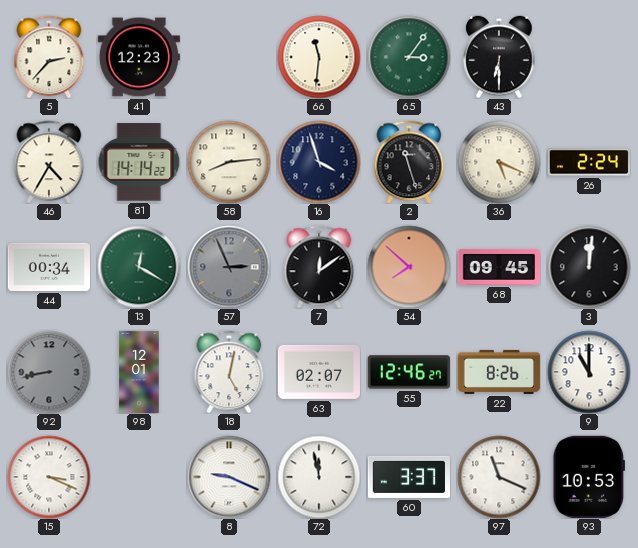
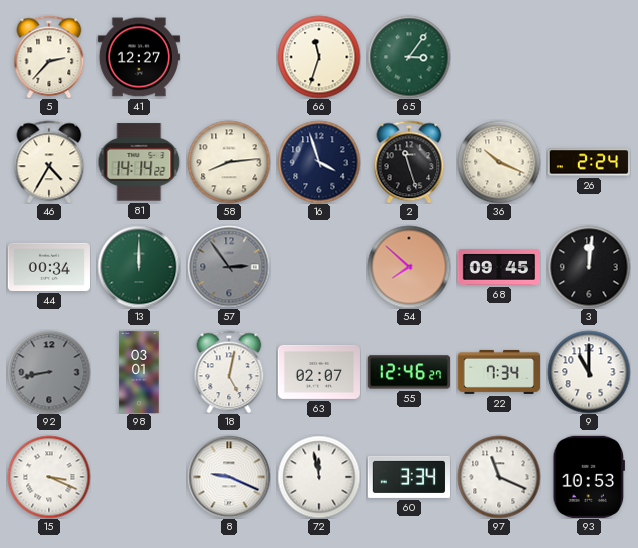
41: 12:23 -> 12:27 (139, 57)
66: 11:31 -> 11:33 (319, 57)
43: 6:30 -> none (499, 57)
36: 5:19 -> 10:19 (499, 162)
13: 12:20 -> 12:00 (139, 267)
57: 2:56 -> 2:54 (229, 267)
7: 12:09 -> none (319, 267)
98: 12:01 -> 03:01 (139, 371)
22: 8:26 -> 7:34 (498, 372)
60: 3:37 -> 3:34 (409, 477)
